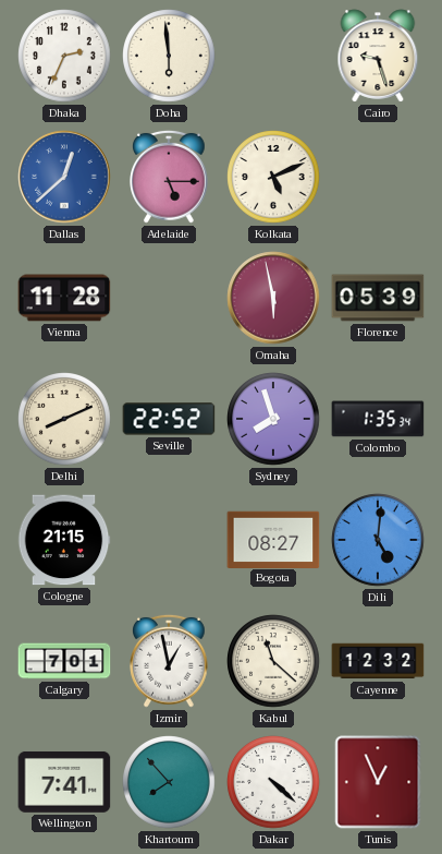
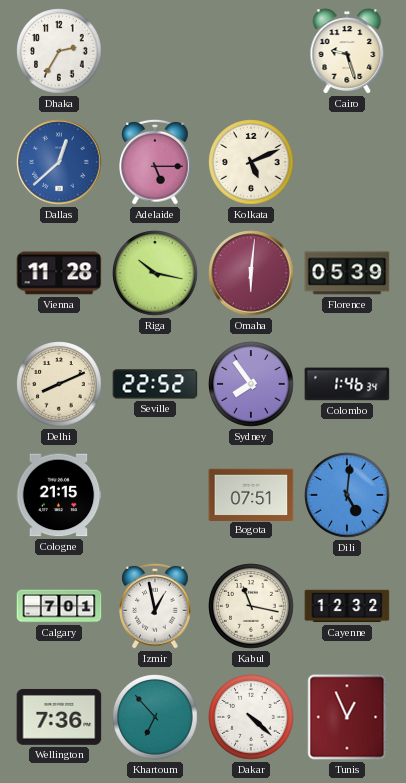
Dhaka: 2:34 -> 2:35 (59, 51)
Doha: 5:59 -> none (169, 56)
Riga: none -> 10:17 (155, 273)
Omaha: 5:58 -> 6:01 (251, 273)
Sydney: 7:57 -> 7:54 (251, 384)
Colombo: 1:35 -> 1:46 (347, 384)
Bogota: 08:27 -> 07:51 (251, 494)
Kabul: 11:22 -> 11:17 (251, 606)
Wellington: 7:41 -> 7:36 (59, 717)
Khartoum: 7:53 -> 6:53 (155, 717)
